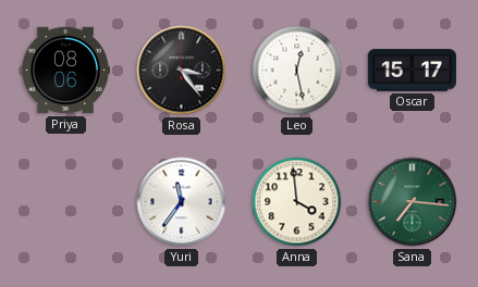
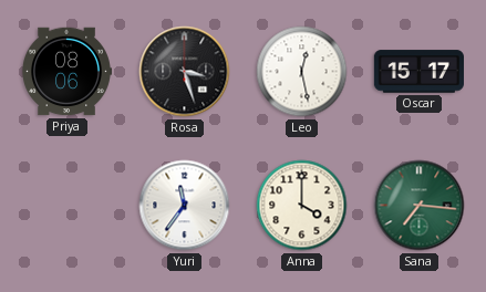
Rosa: 3:24 -> 3:27 (185, 72)
Anna: 3:59 -> 4:00 (302, 206)
